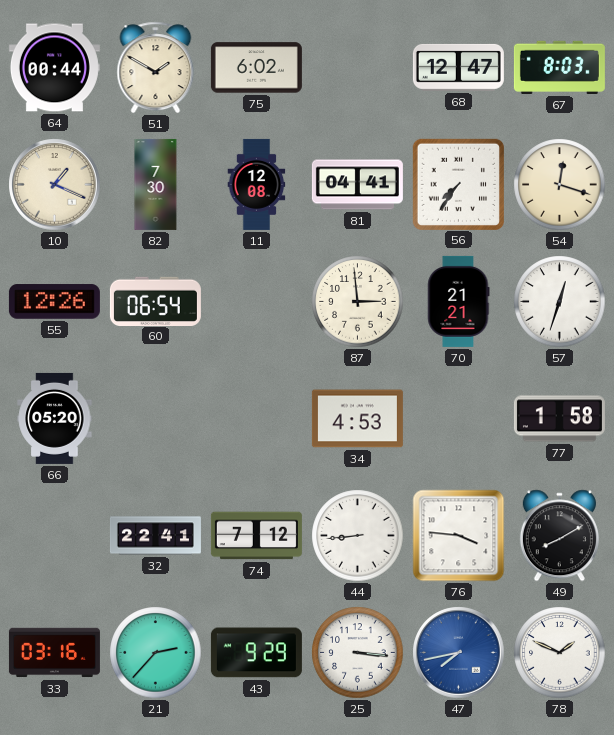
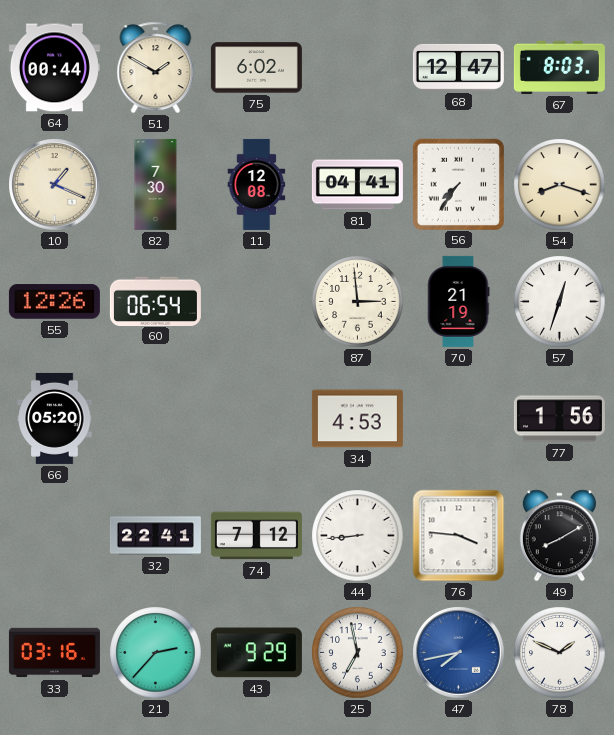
54: 12:18 -> 8:18 (560, 185)
70: 21:21 -> 21:19 (459, 301)
77: 1:58 -> 1:56 (559, 419)
25: 3:16 -> 6:58 (358, 653)
